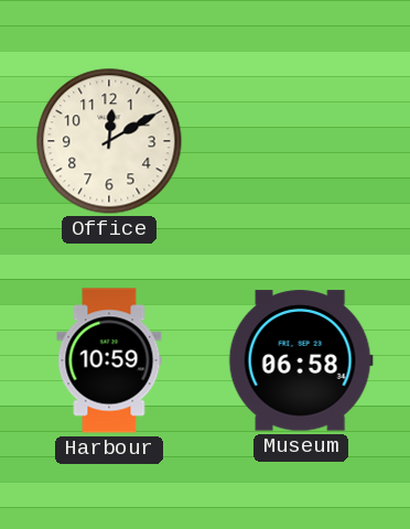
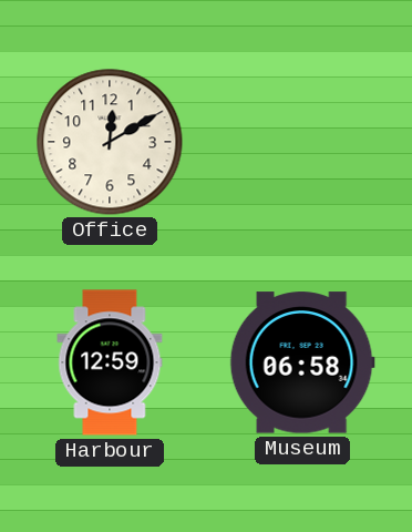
Harbour: 10:59 -> 12:59 (110, 362)
